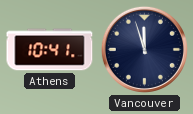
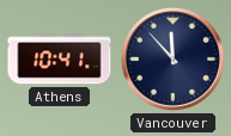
Vancouver: 11:57 -> 11:53 (172, 58)
